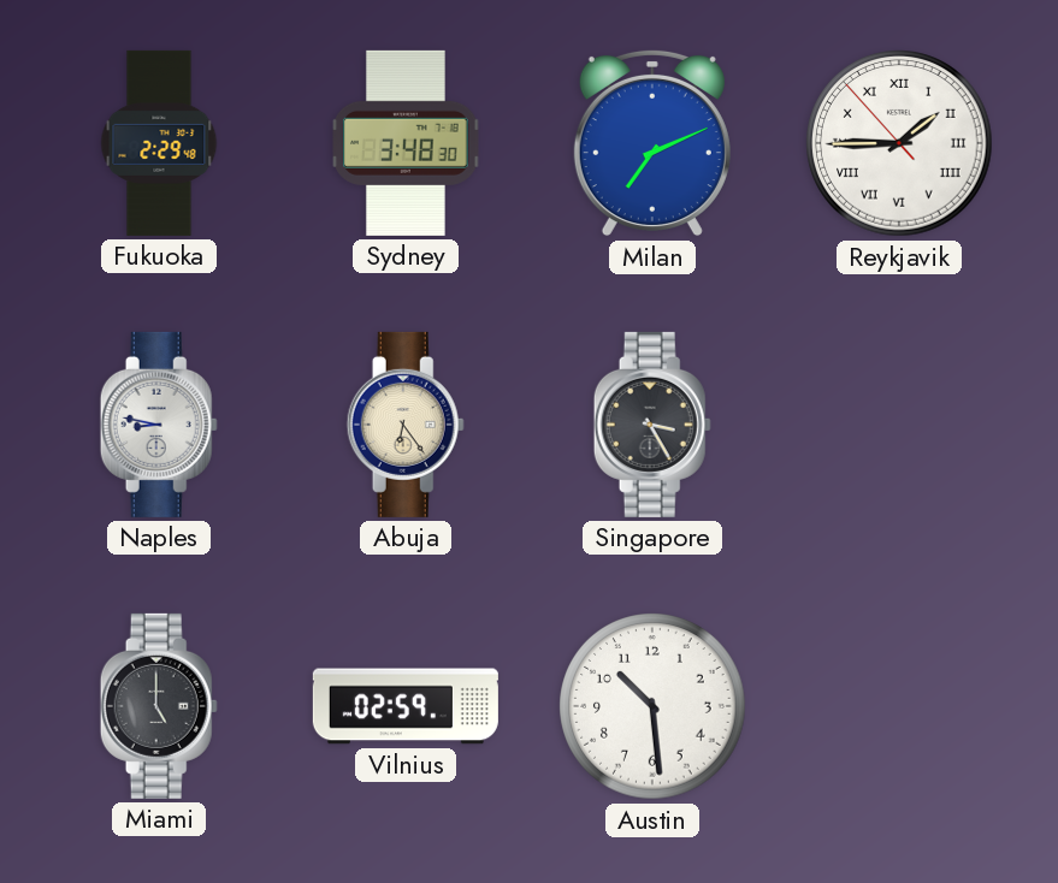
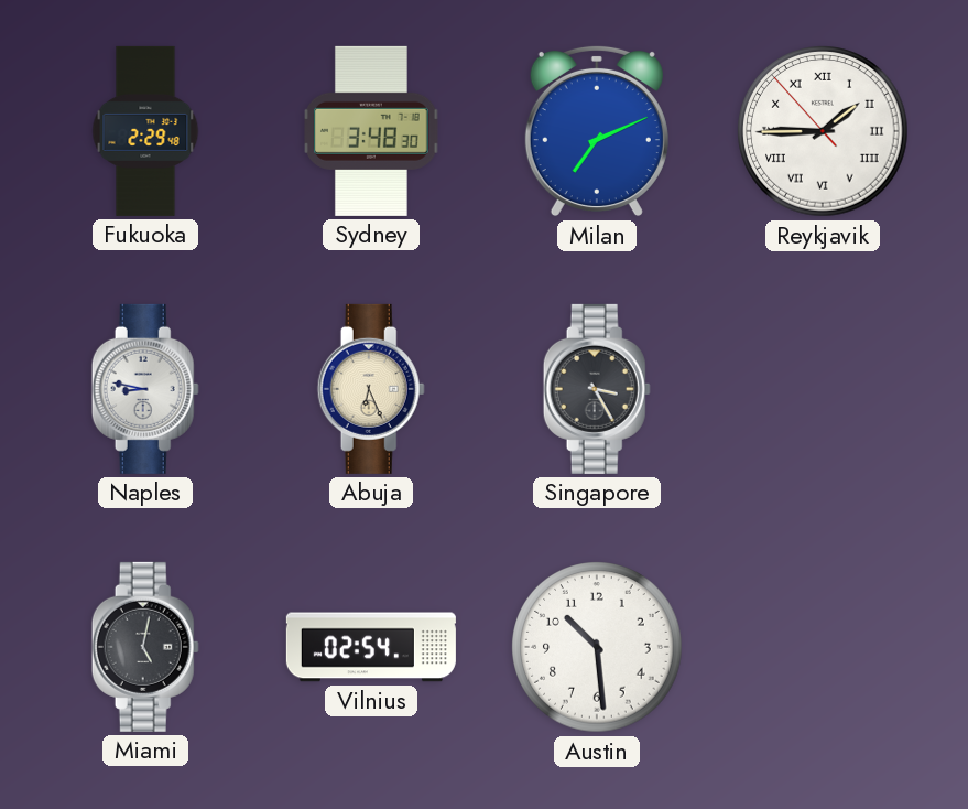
Abuja: 6:24 -> 6:26 (371, 389)
Miami: 5:00 -> 5:02 (145, 647)
Vilnius: 02:59 -> 02:54 (371, 647)
